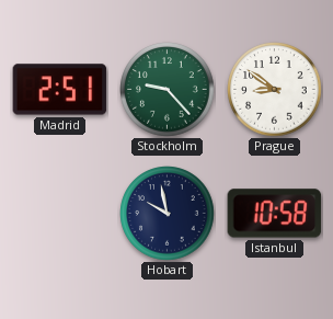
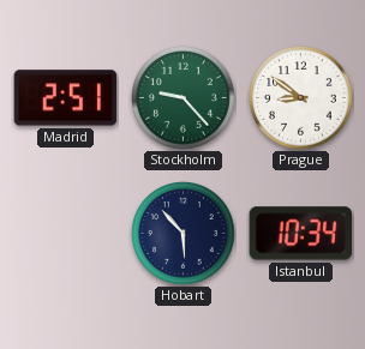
Hobart: 9:58 -> 5:53 (184, 234)
Istanbul: 10:58 -> 10:34 (301, 234)
